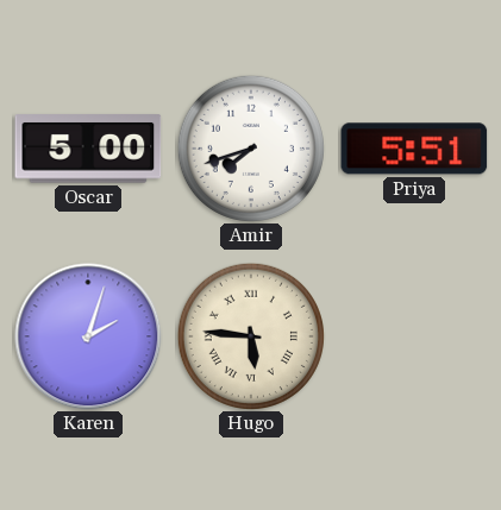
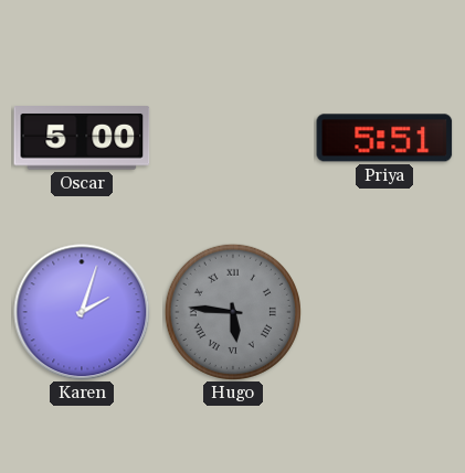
Amir: 7:42 -> none (251, 149)
Hugo dial: cream -> grey (233, 312)
